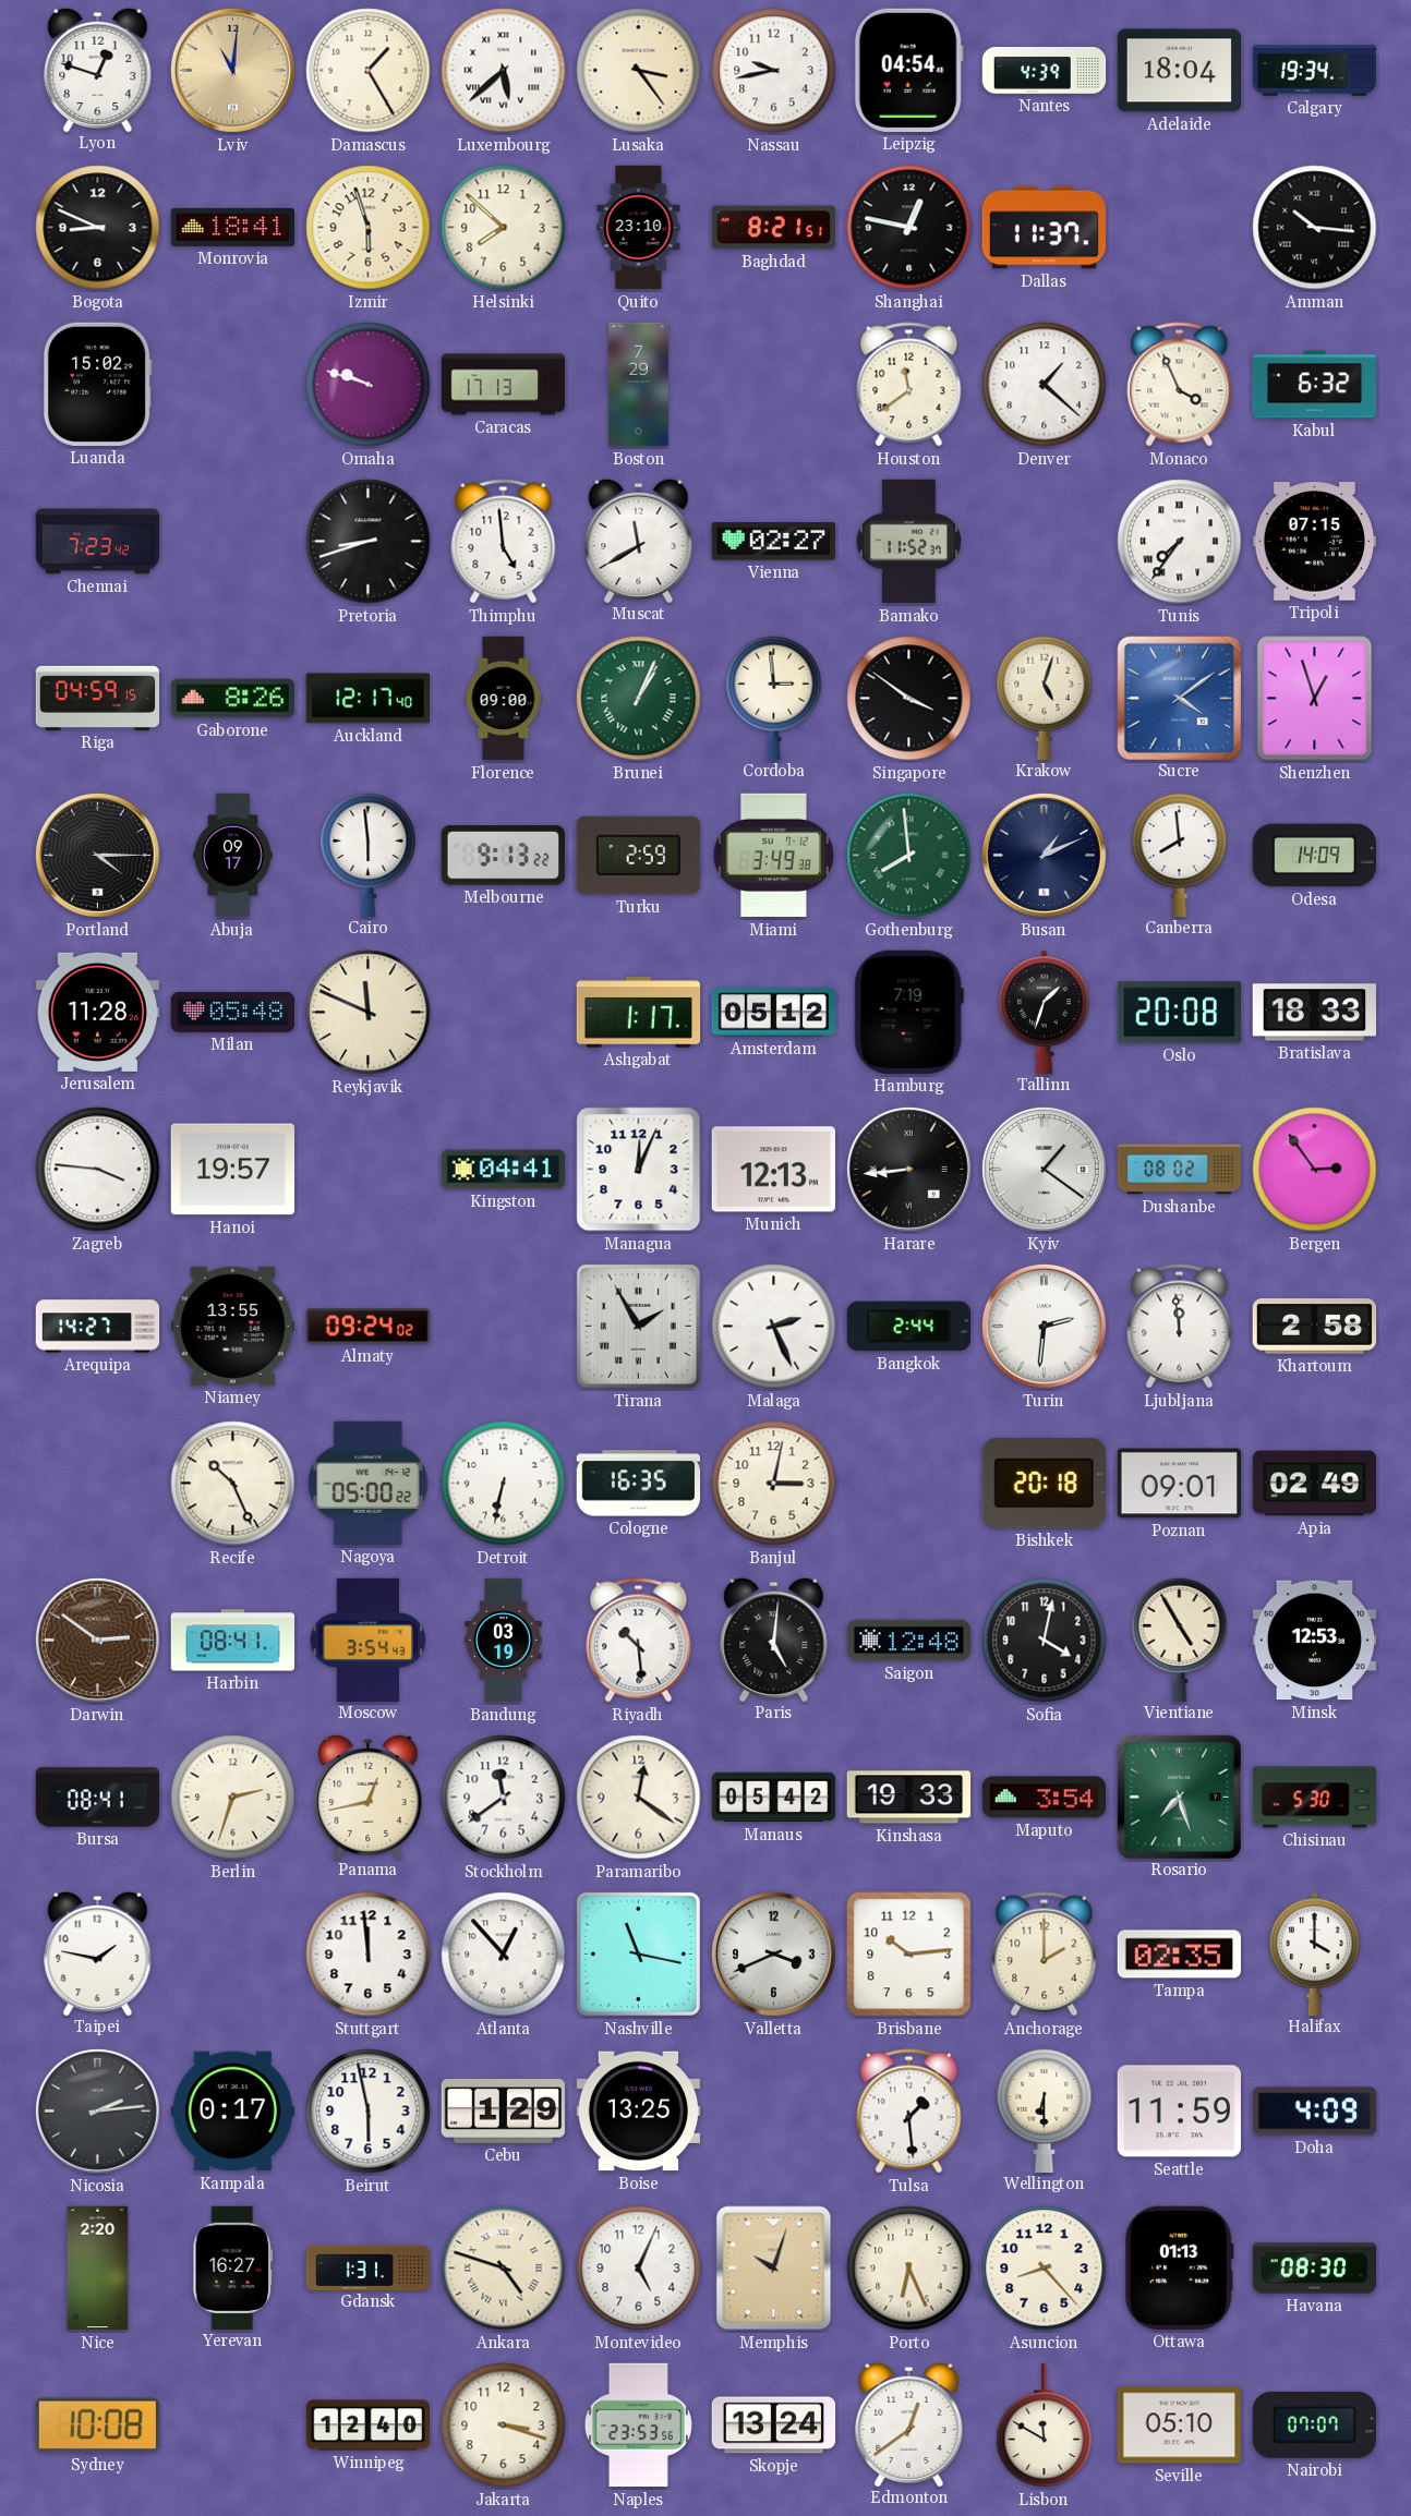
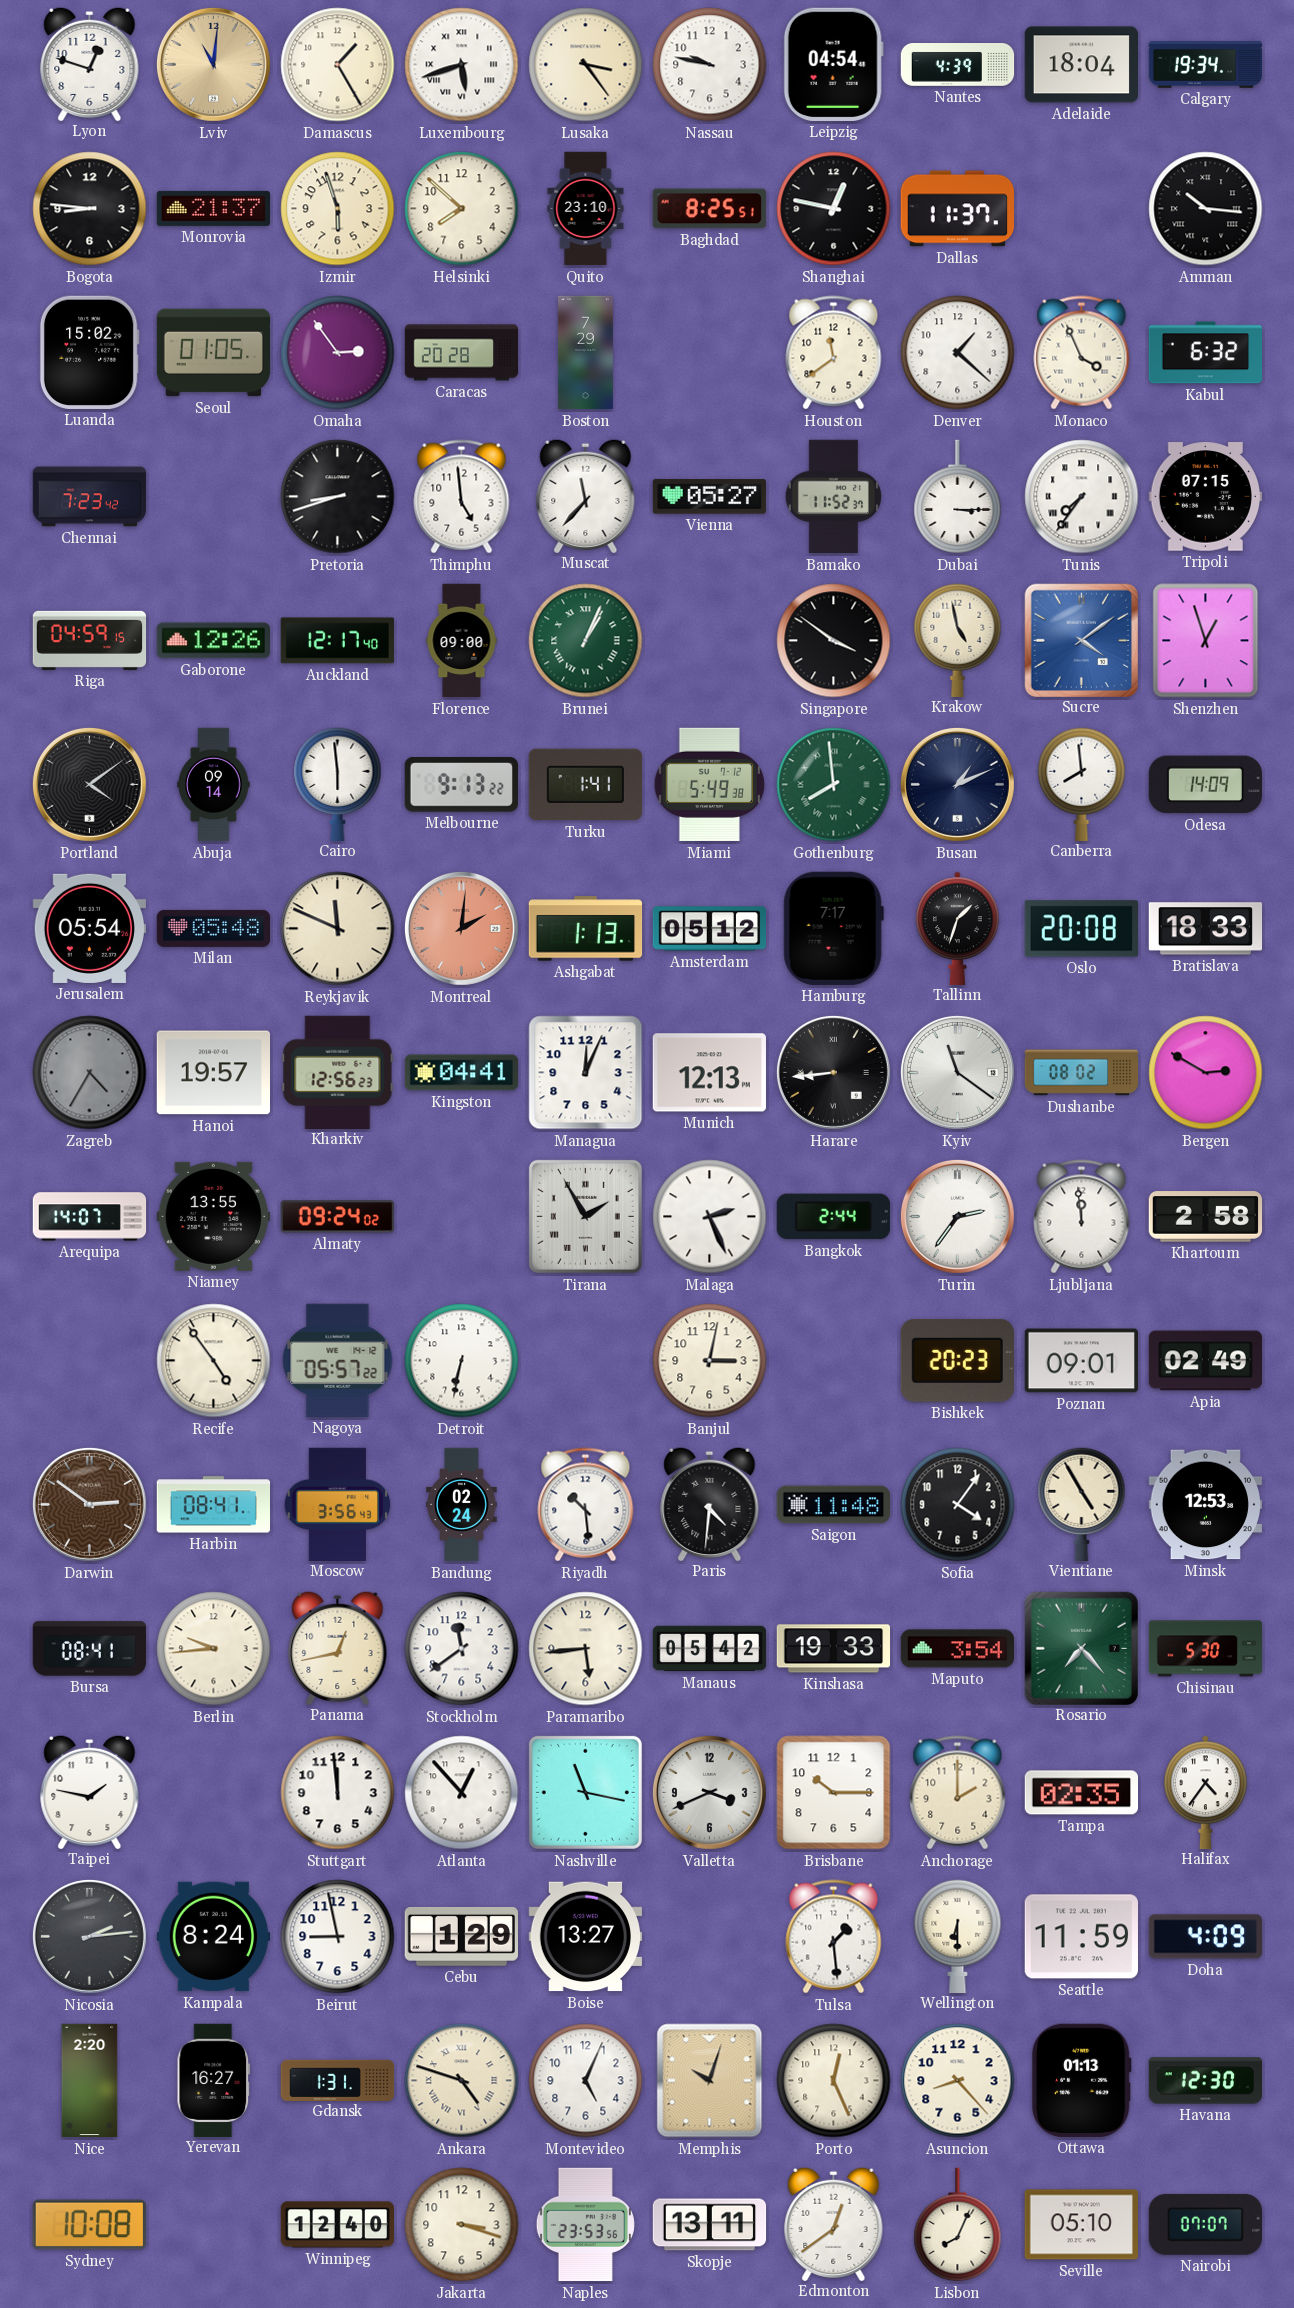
Luxembourg: 5:38 -> 5:42 (462, 65)
Nassau: 9:43 -> 9:47 (710, 65)
Bogota: 8:49 -> 8:46 (90, 209)
Monrovia: 18:41 -> 21:37 (214, 208)
Baghdad: 8:21 -> 8:25 (709, 209)
Seoul: none -> 01:05 (214, 353)
Omaha: 9:48 -> 2:54 (338, 353)
Caracas: 17:13 -> 20:28 (462, 353)
Muscat: 11:40 -> 11:37 (586, 495)
Vienna: 02:27 -> 05:27 (709, 497)
Dubai: none -> 3:15 (958, 497)
Gaborone: 8:26 -> 12:26 (213, 641)
Cordoba: 2:59 -> none (774, 698)
Krakow: 5:03 -> 4:58 (958, 640)
Portland: 4:15 -> 4:09 (89, 784)
Abuja: 09:17 -> 09:14 (214, 785)
Turku: 2:59 -> 1:41 (585, 785)
Miami: 3:49 -> 5:49 (709, 785)
Jerusalem: 11:28 -> 05:54 (89, 928)
Montreal: none -> 2:01 (461, 928)
Ashgabat: 1:17 -> 1:13 (586, 929)
Hamburg: 7:19 -> 7:17 (833, 928)
Zagreb: 3:46 -> 4:35 (90, 1073)
Zagreb dial: white -> grey (90, 1073)
Kharkiv: none -> 12:56 (338, 1072)
Kyiv: 1:21 -> 11:21 (957, 1072)
Bergen: 2:54 -> 2:50 (1206, 1073)
Arequipa: 14:27 -> 14:07 (90, 1217)
Turin: 2:31 -> 2:36 (957, 1216)
Recife: 10:26 -> 4:54 (214, 1361)
Nagoya: 05:00 -> 05:57 (338, 1360)
Cologne: 16:35 -> none (639, 1484)
Bishkek: 20:18 -> 20:23 (957, 1360)
Moscow: 3:54 -> 3:56 (338, 1504)
Bandung: 03:19 -> 02:24 (462, 1505)
Paris: 5:01 -> 4:31 (710, 1503)
Saigon: 12:48 -> 11:48 (834, 1505)
Sofia: 4:02 -> 4:06 (958, 1505)
Berlin: 2:33 -> 9:44 (214, 1649)
Paramaribo: 12:21 -> 5:44 (586, 1649)
Rosario: 7:27 -> 7:23 (1081, 1648)
Brisbane: 10:14 -> 10:15 (834, 1793)
Halifax: 4:00 -> 4:36 (1206, 1792)
Kampala: 0:17 -> 8:24 (213, 1937)
Beirut: 5:58 -> 8:58 (338, 1937)
Boise: 13:25 -> 13:27 (585, 1937)
Porto: 6:26 -> 12:26 (834, 2081)
Havana: 08:30 -> 12:30 (1206, 2081)
Skopje: 13:24 -> 13:11 (710, 2225)
Lisbon: 11:50 -> 8:04 (958, 2225)
